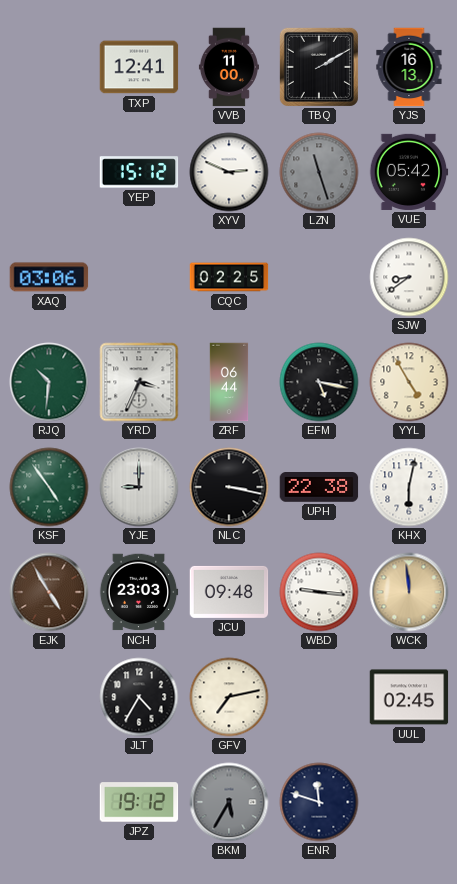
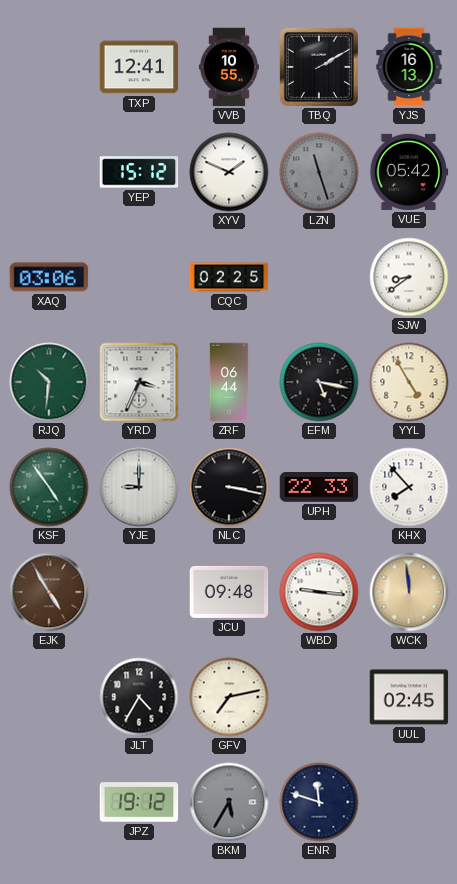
VVB: 11:00 -> 10:55 (229, 67)
XYV: 2:49 -> 1:49 (229, 172)
UPH: 22:38 -> 22:33 (319, 488)
KHX: 6:02 -> 7:53 (409, 487)
NCH: 23:03 -> none (139, 592)
